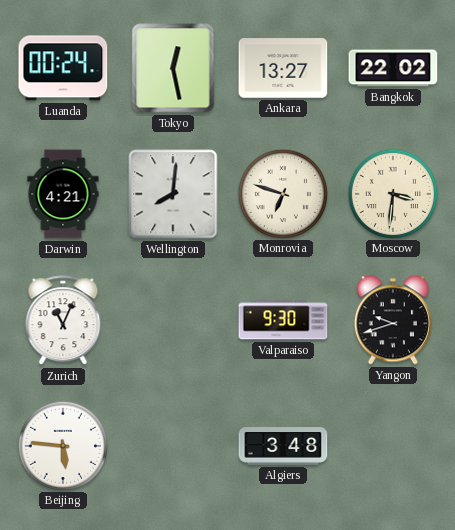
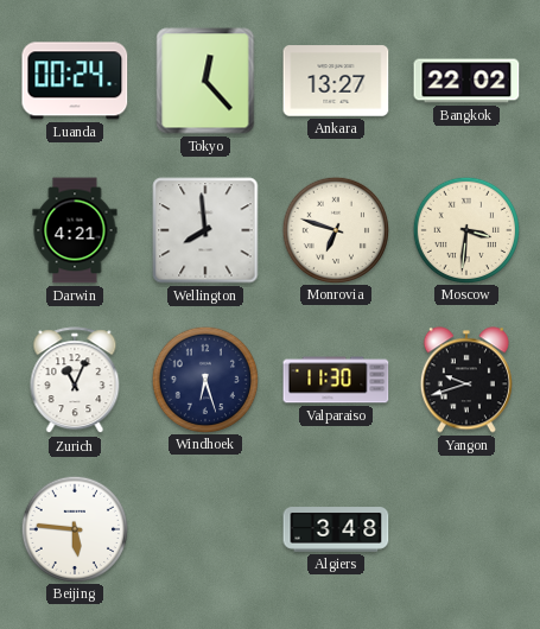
Tokyo: 12:28 -> 12:23 (205, 81)
Wellington: 8:01 -> 7:59 (205, 230)
Windhoek: none -> 6:27 (204, 379)
Valparaiso: 9:30 -> 11:30 (336, 380)
